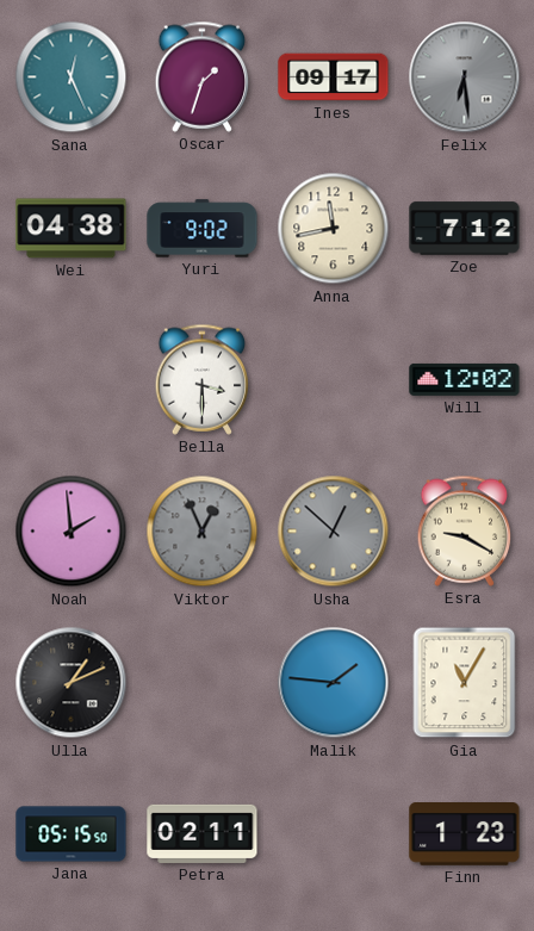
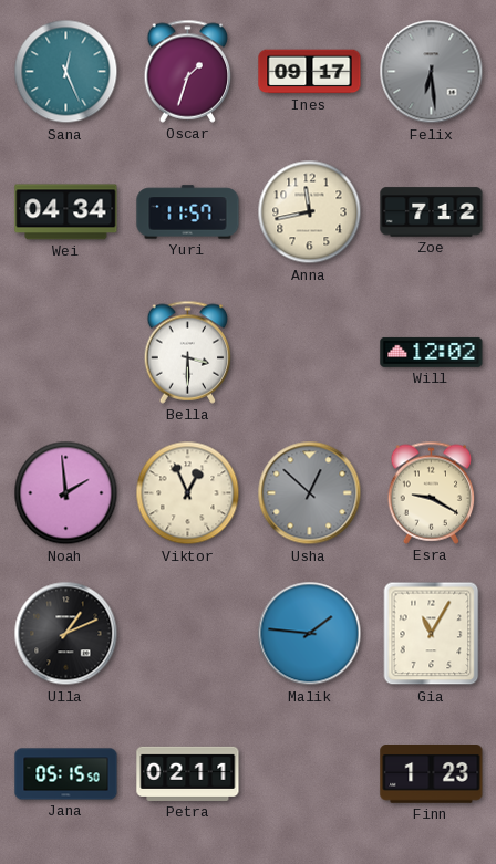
Wei: 04:38 -> 04:34 (66, 212)
Yuri: 9:02 -> 11:57 (188, 212)
Viktor dial: grey -> cream (188, 493)
